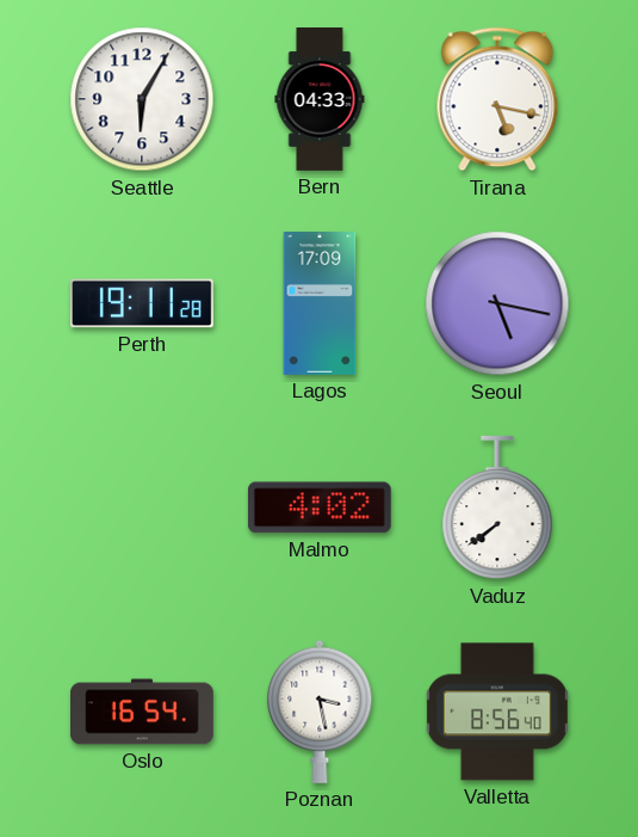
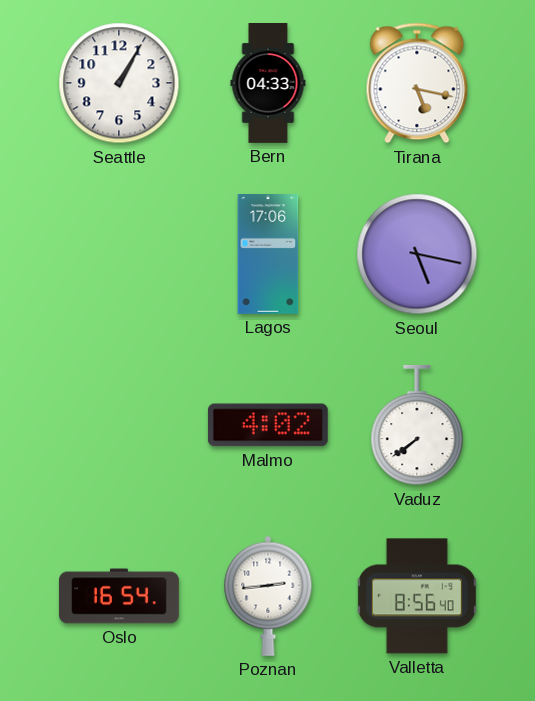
Seattle: 6:05 -> 1:05 (119, 83)
Perth: 19:11 -> none (142, 303)
Lagos: 17:09 -> 17:06 (268, 255)
Poznan: 3:28 -> 2:44 (268, 596)
